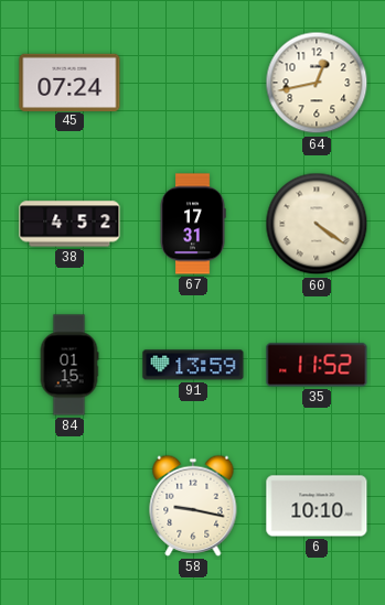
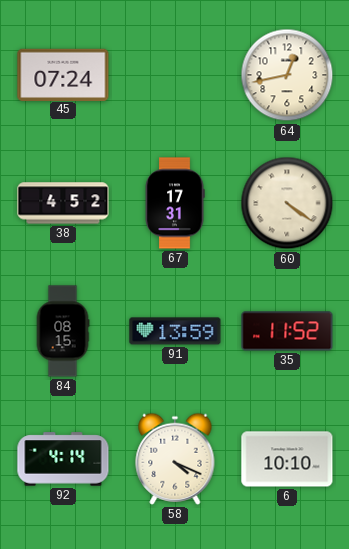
84: 01:15 -> 08:15 (63, 331)
92: none -> 4:14 (63, 459)
58: 9:17 -> 4:19 (175, 459)
